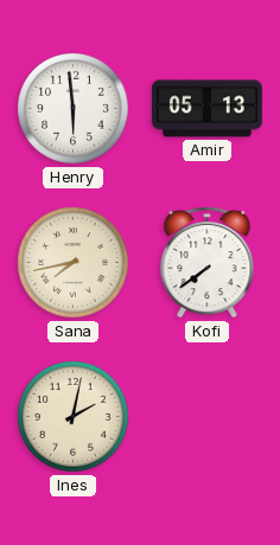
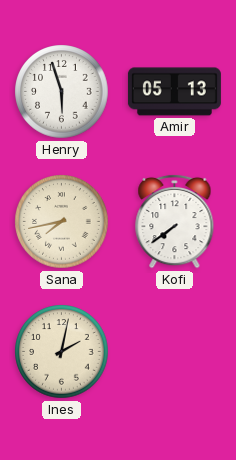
Henry: 5:59 -> 5:57 (62, 92)
